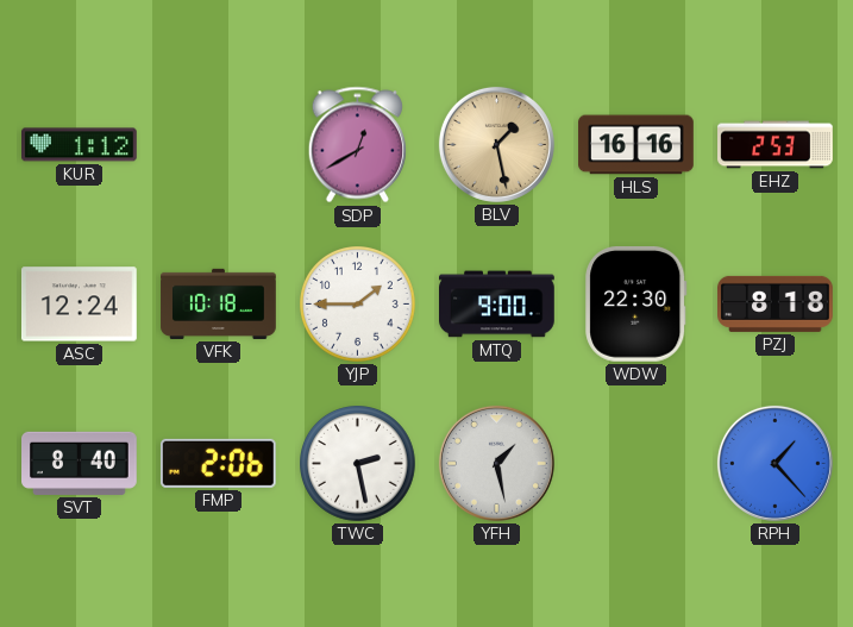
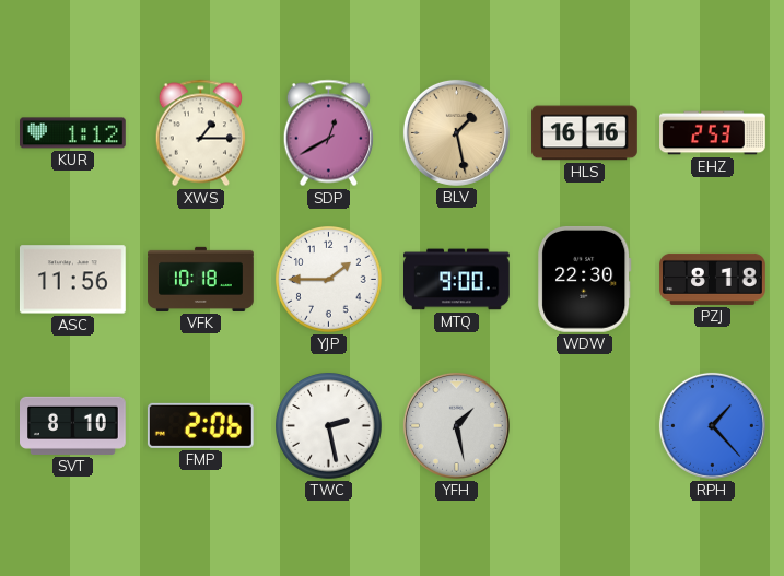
XWS: none -> 1:15 (200, 133)
ASC: 12:24 -> 11:56 (73, 280)
SVT: 8:40 -> 8:10 (73, 425)
